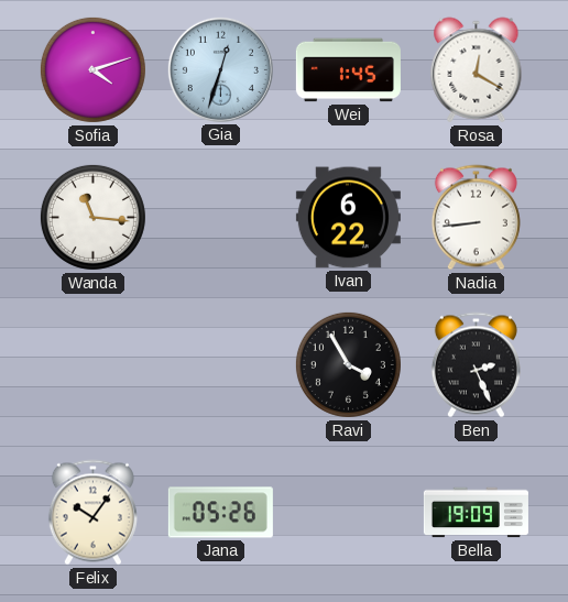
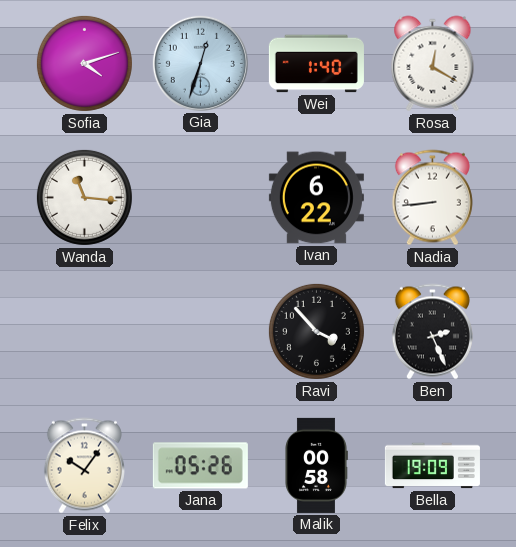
Wei: 1:45 -> 1:40 (316, 64)
Ravi: 3:55 -> 3:53 (316, 331)
Malik: none -> 00:58 (316, 465)
